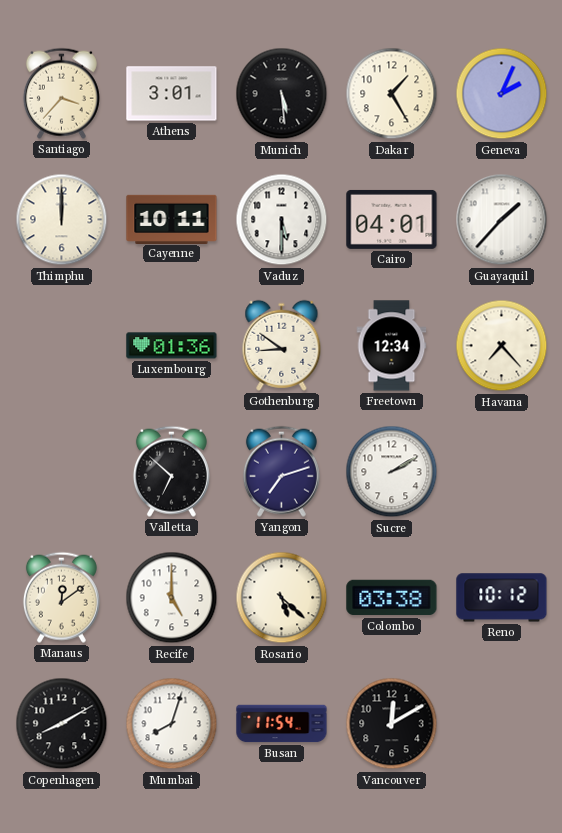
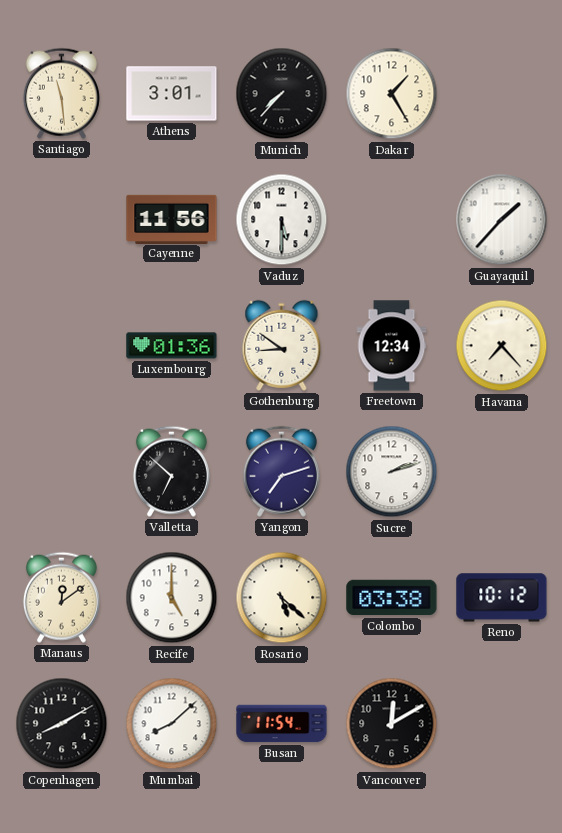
Santiago: 3:37 -> 11:29 (61, 93)
Munich: 5:29 -> 7:37 (282, 94)
Geneva: 2:04 -> none (502, 94)
Thimphu: 12:00 -> none (62, 220)
Cayenne: 10:11 -> 11:56 (172, 219)
Cairo: 04:01 -> none (392, 219)
Sucre: 2:10 -> 2:12 (392, 472)
Mumbai: 8:03 -> 8:08 (172, 724)
